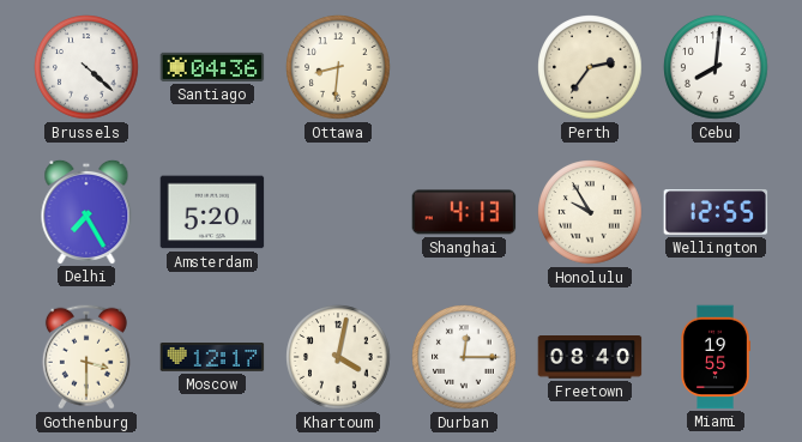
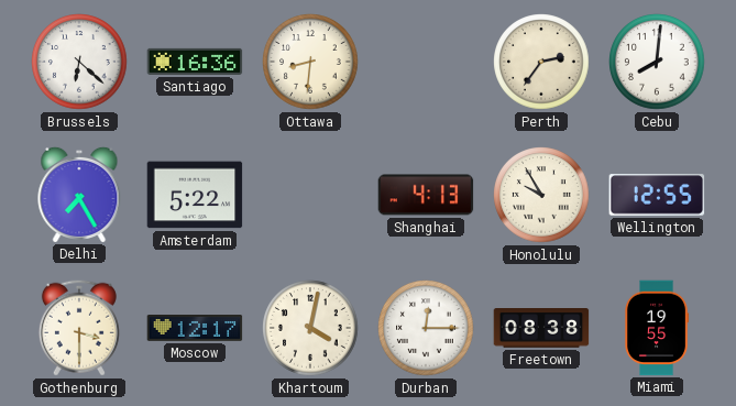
Brussels: 4:22 -> 6:22 (79, 62)
Santiago: 04:36 -> 16:36 (195, 62)
Amsterdam: 5:20 -> 5:22 (195, 195)
Freetown: 08:40 -> 08:38 (541, 329)
